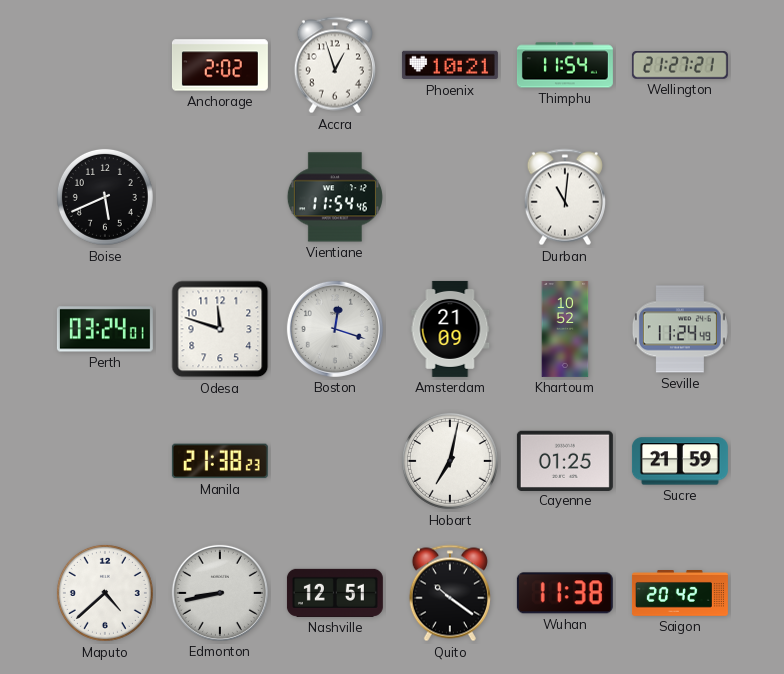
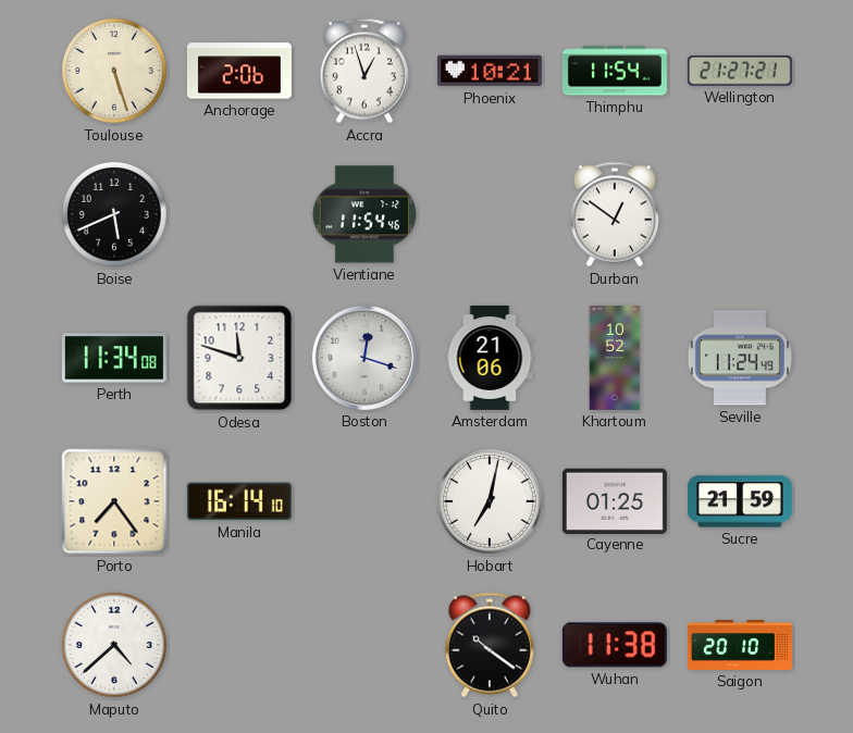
Toulouse: none -> 5:27 (114, 71)
Anchorage: 2:02 -> 2:06 (239, 71)
Durban: 11:01 -> 12:51 (615, 214)
Perth: 03:24 -> 11:34 (114, 358)
Amsterdam: 21:09 -> 21:06 (490, 358)
Porto: none -> 7:24 (114, 501)
Manila: 21:38 -> 16:14 (239, 501)
Edmonton: 8:43 -> none (220, 593)
Nashville: 12:51 -> none (335, 593)
Saigon: 20:42 -> 20:10 (740, 646)
